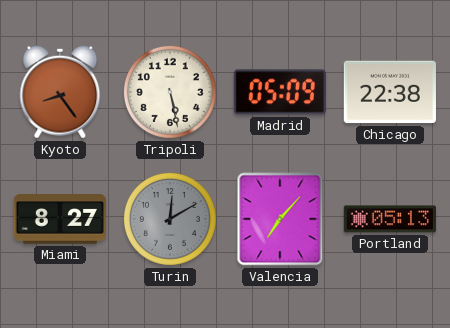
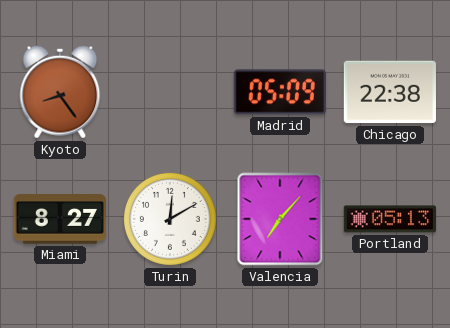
Tripoli: 5:28 -> none (170, 92)
Turin dial: grey -> white (170, 219)
